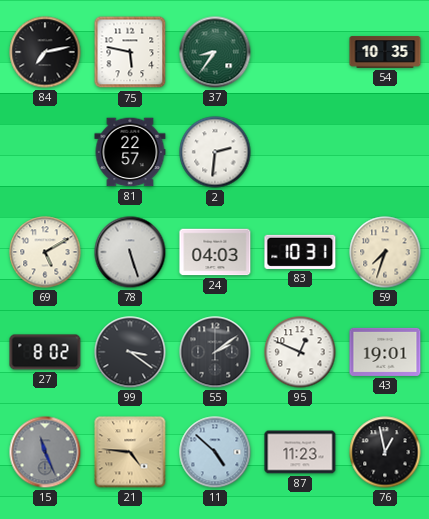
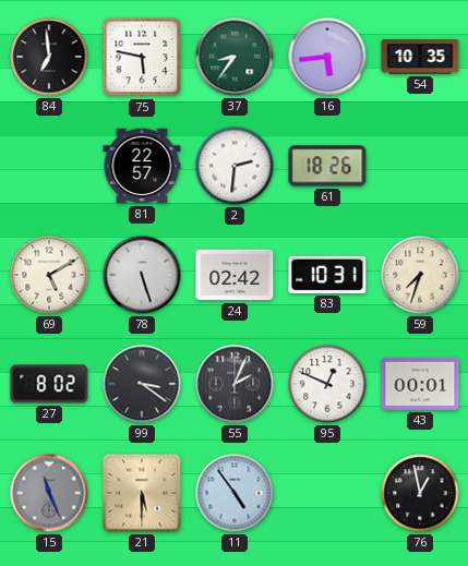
84: 7:13 -> 6:59 (49, 57)
16: none -> 5:44 (327, 57)
61: none -> 18:26 (327, 166)
24: 04:03 -> 02:42 (235, 275)
55: 2:09 -> 2:04 (235, 384)
43: 19:01 -> 00:01 (420, 384)
21: 4:46 -> 5:30 (142, 493)
11: 4:52 -> 4:54 (235, 493)
87: 11:23 -> none (300, 452)
